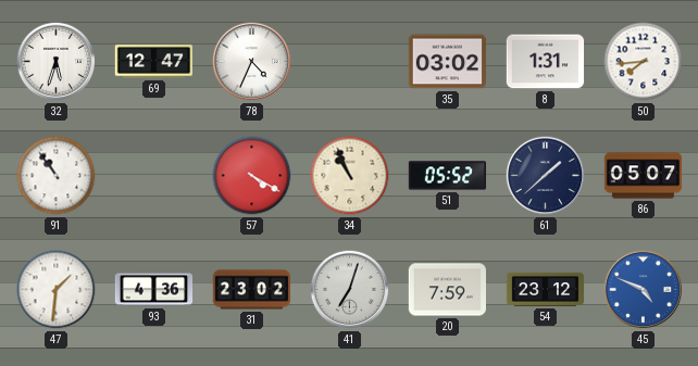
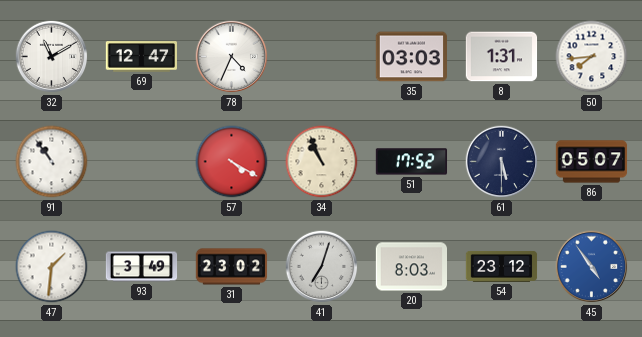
32: 5:33 -> 11:10 (52, 57)
35: 03:02 -> 03:03 (411, 57)
51: 05:52 -> 17:52 (412, 162)
61: 1:38 -> 5:30 (502, 162)
93: 4:36 -> 3:49 (142, 267)
20: 7:59 -> 8:03 (412, 267)
45: 4:49 -> 4:54 (592, 267)
